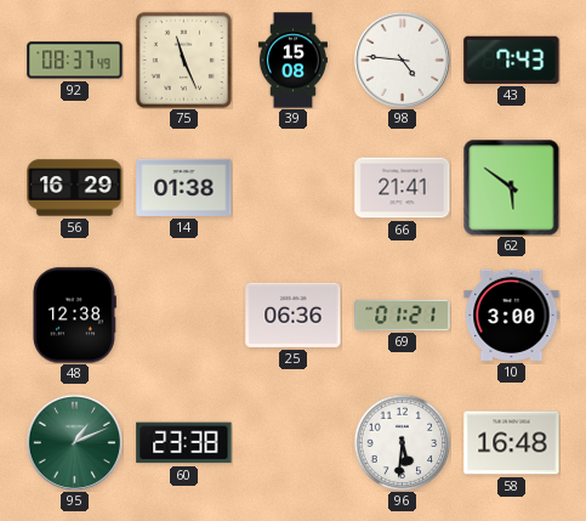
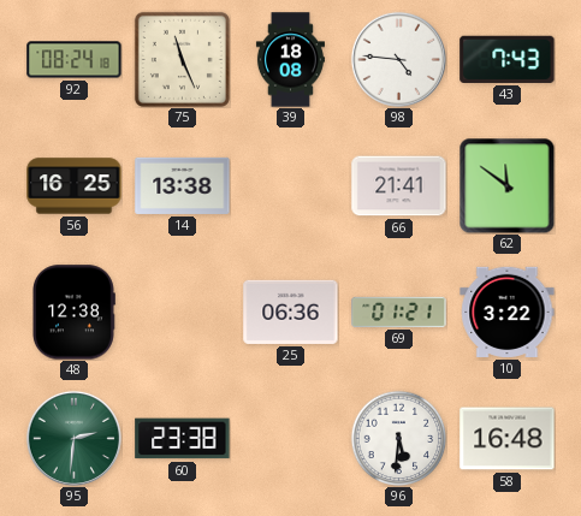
92: 08:37 -> 08:24 (75, 60)
39: 15:08 -> 18:08 (290, 60)
56: 16:29 -> 16:25 (75, 186)
14: 01:38 -> 13:38 (183, 185)
62: 5:51 -> 11:51 (506, 185)
10: 3:00 -> 3:22 (508, 312)
95: 1:11 -> 2:31 (73, 438)
